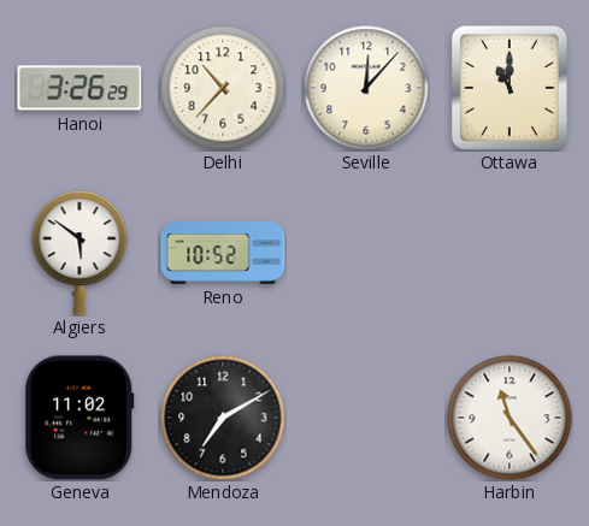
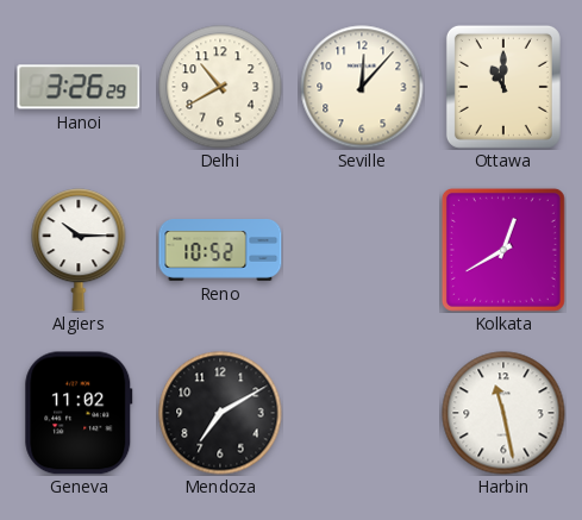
Delhi: 10:37 -> 10:40 (220, 87)
Algiers: 5:51 -> 10:15 (79, 250)
Kolkata: none -> 12:40 (503, 250)
Harbin: 11:24 -> 11:28 (503, 413)
